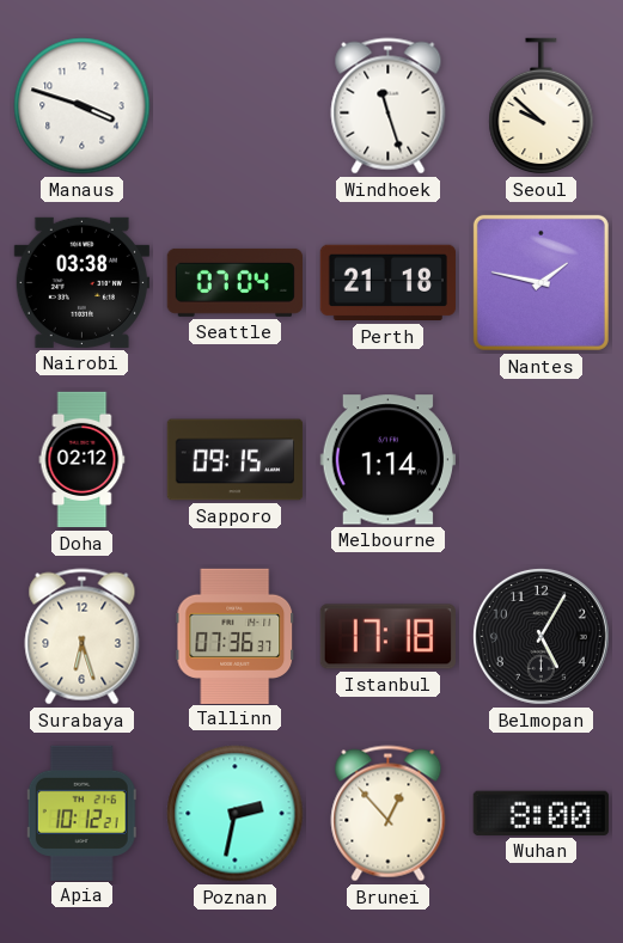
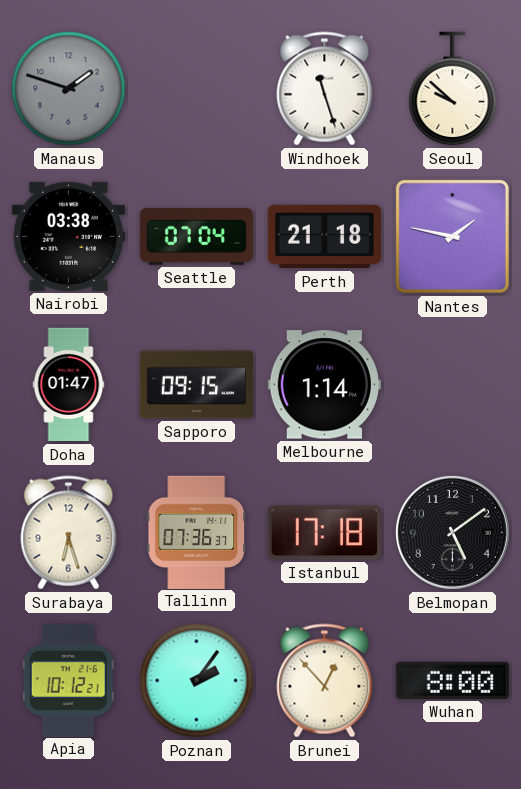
Manaus: 3:48 -> 1:48 (69, 89)
Manaus dial: white -> grey (69, 89)
Doha: 02:12 -> 01:47 (69, 385)
Belmopan: 5:05 -> 5:09 (452, 532)
Poznan: 2:32 -> 2:06 (197, 681)
